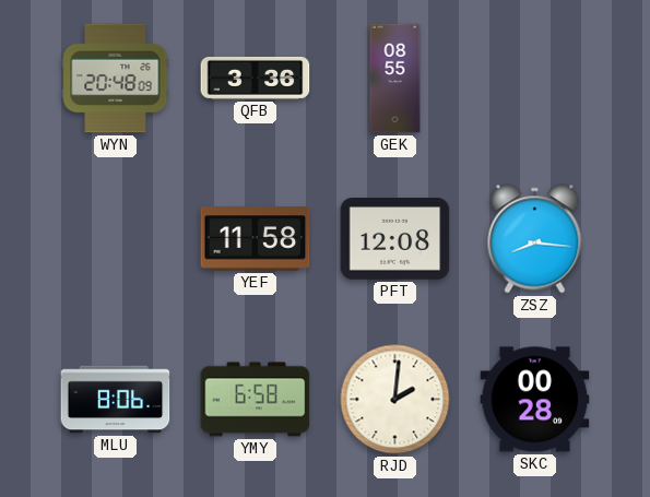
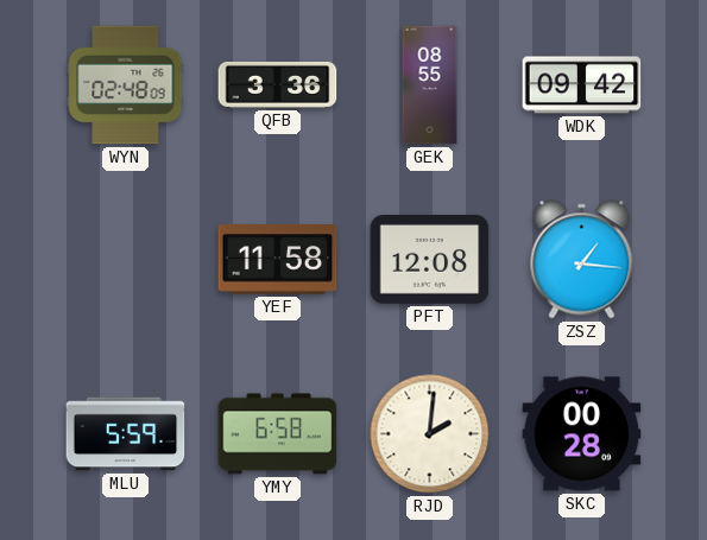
WYN: 20:48 -> 02:48 (126, 85)
WDK: none -> 09:42 (582, 85)
ZSZ: 8:16 -> 1:16 (582, 260)
MLU: 8:06 -> 5:59 (126, 434)
